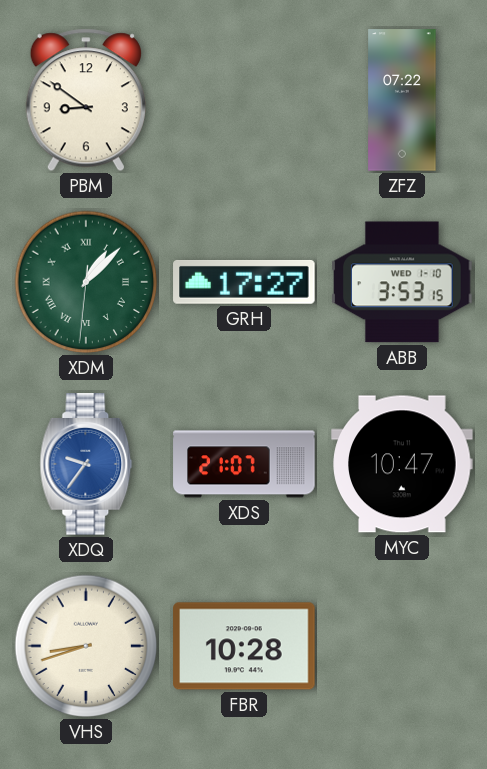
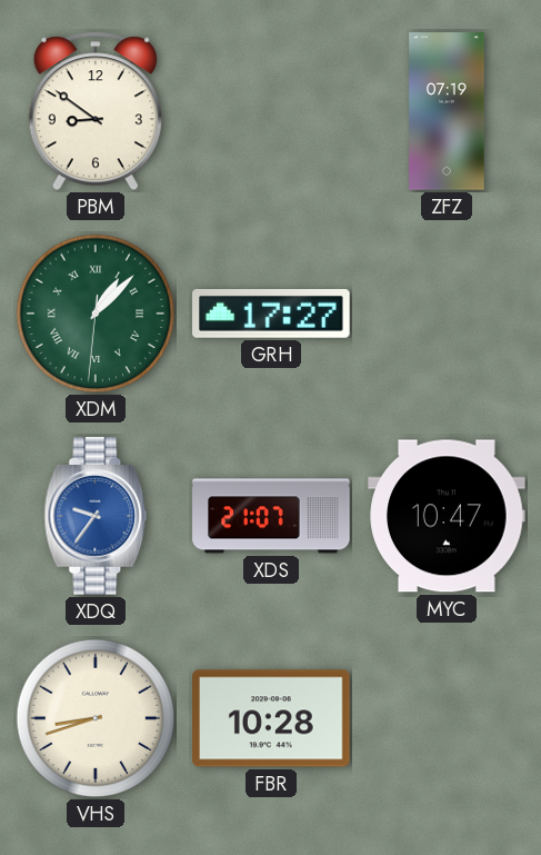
ZFZ: 07:22 -> 07:19 (447, 111)
ABB: 3:53 -> none (402, 282)
